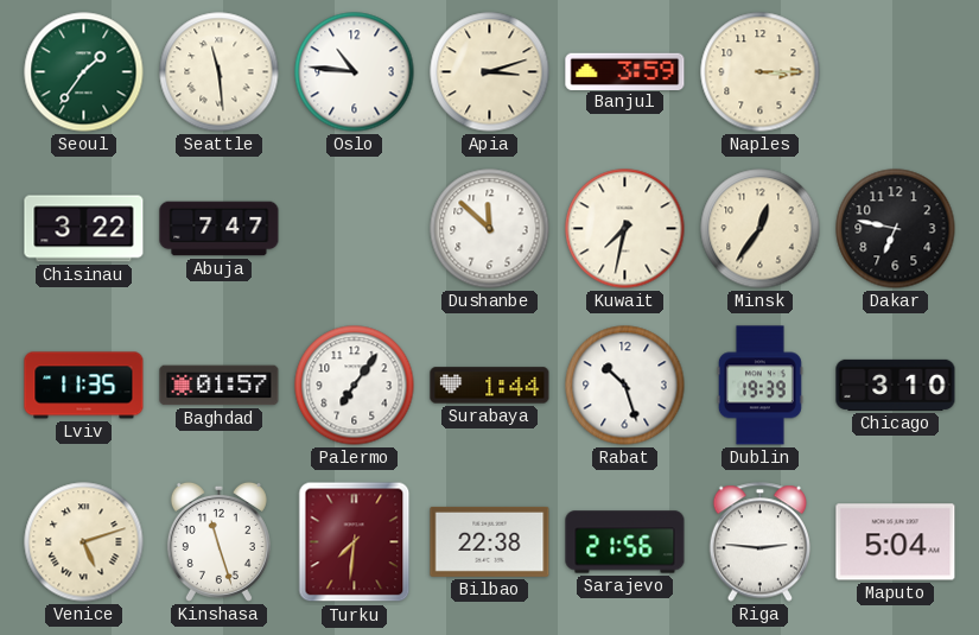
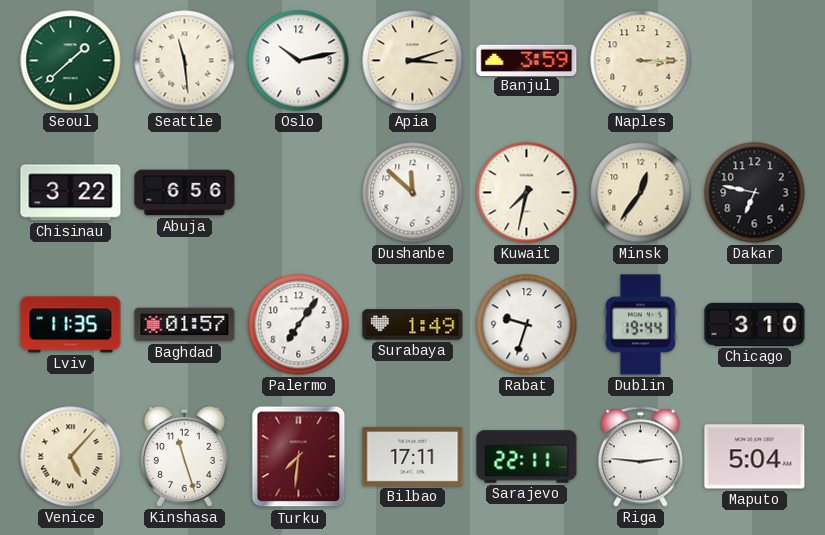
Seoul: 1:36 -> 1:38 (71, 61)
Oslo: 10:46 -> 10:13 (299, 61)
Abuja: 7:47 -> 6:56 (185, 193)
Surabaya: 1:44 -> 1:49 (413, 325)
Rabat: 10:27 -> 9:33 (527, 325)
Dublin: 19:39 -> 19:44 (640, 325)
Venice: 5:12 -> 5:07 (71, 457)
Bilbao: 22:38 -> 17:11 (413, 456)
Sarajevo: 21:56 -> 22:11 (527, 457)
